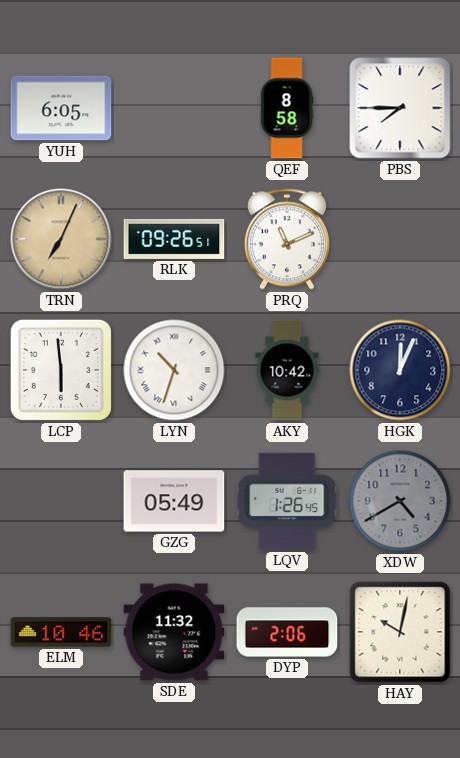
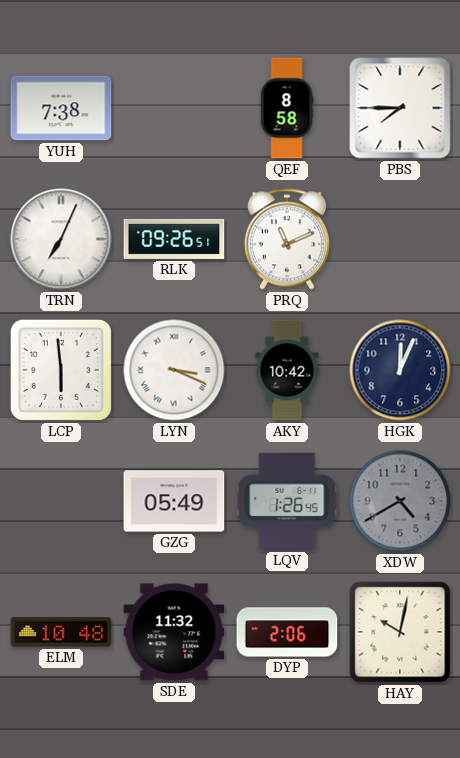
YUH: 6:05 -> 7:38 (61, 108)
TRN dial: champagne -> white (61, 239)
LYN: 10:33 -> 3:19 (174, 370)
ELM: 10:46 -> 10:48 (61, 632)
